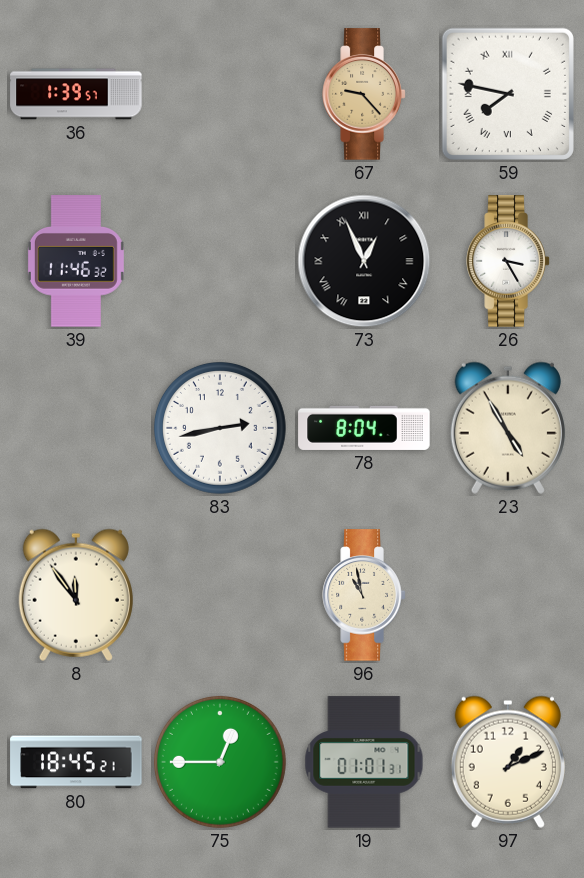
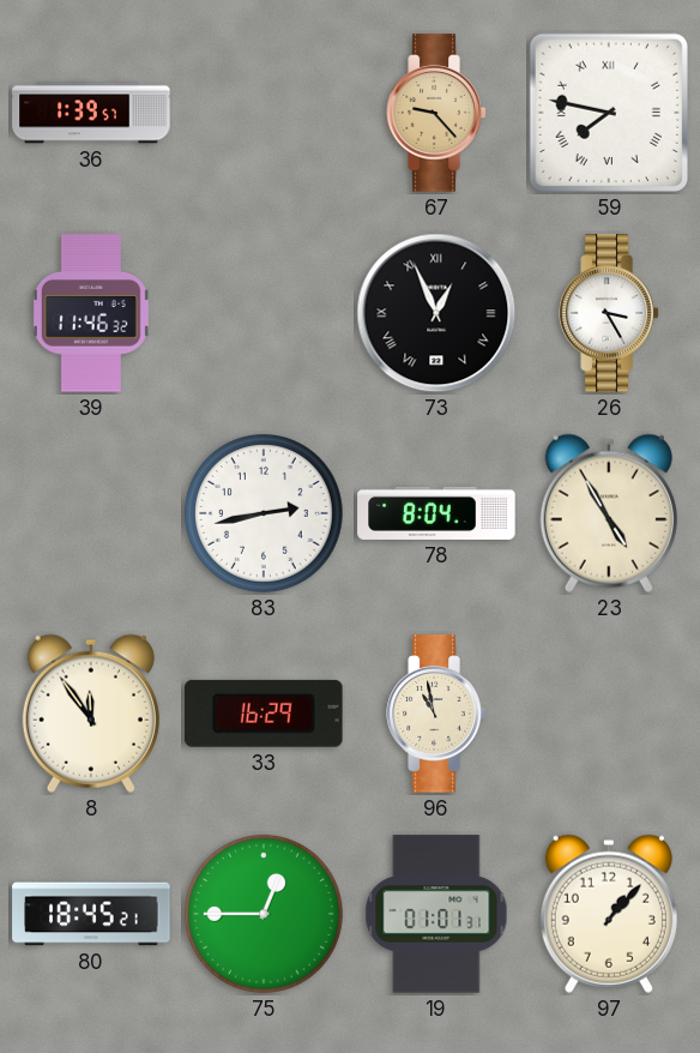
33: none -> 16:29 (265, 714)
97: 1:11 -> 1:07 (609, 914)
